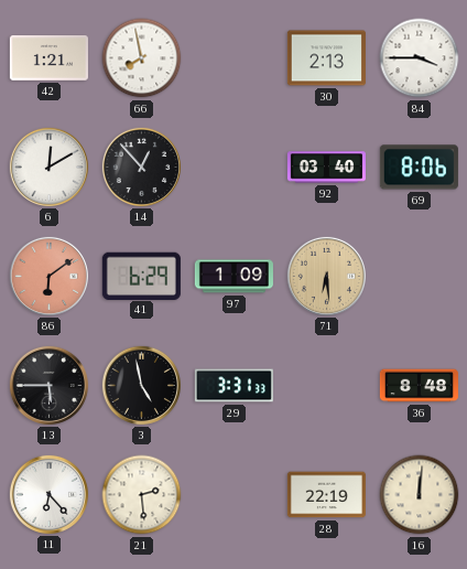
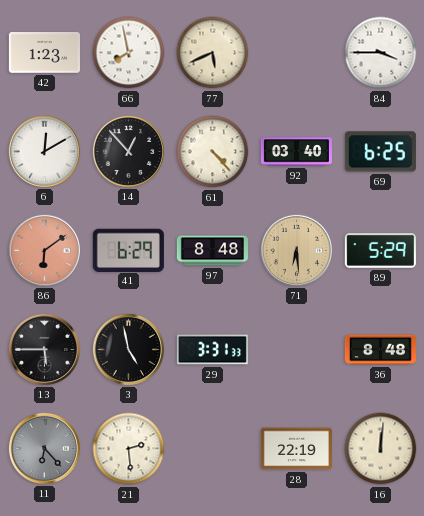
42: 1:21 -> 1:23 (44, 53)
77: none -> 5:41 (213, 53)
30: 2:13 -> none (326, 58)
61: none -> 4:23 (213, 152)
69: 8:06 -> 6:25 (380, 152)
97: 1:09 -> 8:48 (212, 251)
89: none -> 5:29 (380, 251)
11 dial: white -> grey (44, 448)
